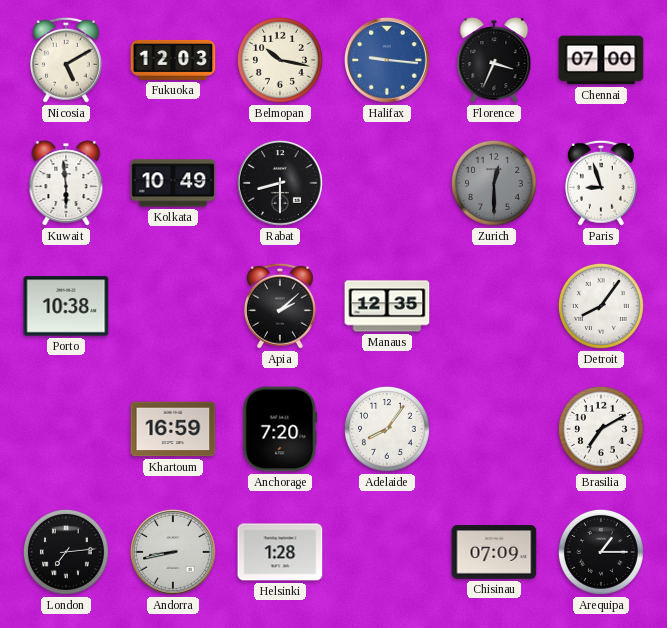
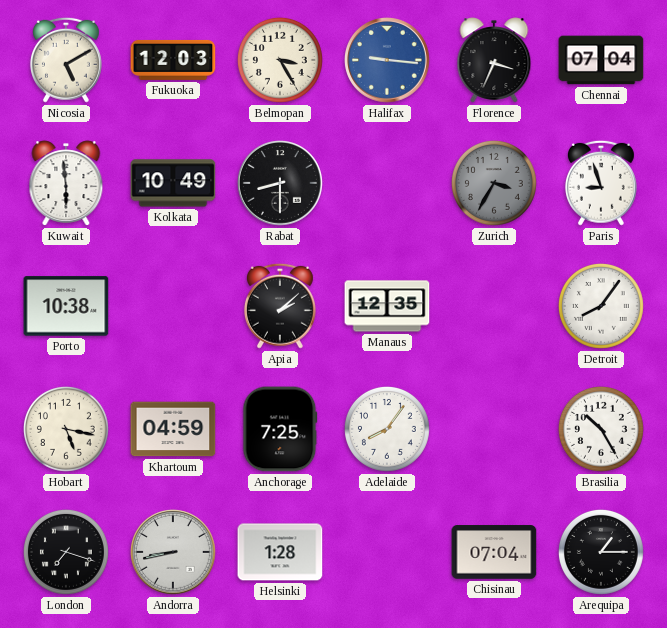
Belmopan: 10:17 -> 3:25 (280, 60)
Chennai: 07:00 -> 07:04 (601, 60)
Zurich: 12:30 -> 3:35 (494, 183)
Hobart: none -> 5:17 (66, 429)
Khartoum: 16:59 -> 04:59 (173, 429)
Anchorage: 7:20 -> 7:25 (280, 429)
Brasilia: 7:10 -> 10:25 (601, 429)
London: 7:14 -> 7:18 (66, 552)
Chisinau: 07:09 -> 07:04 (494, 552)
